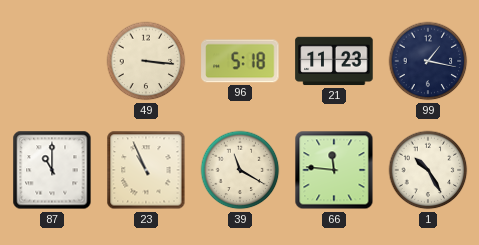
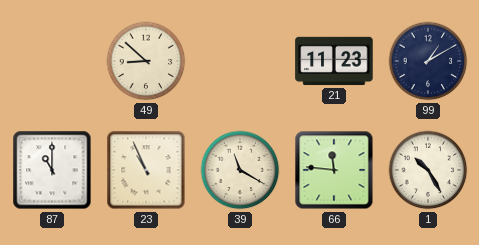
49: 3:16 -> 8:52 (146, 61)
96: 5:18 -> none (240, 61)
99: 1:17 -> 1:10 (428, 61)
